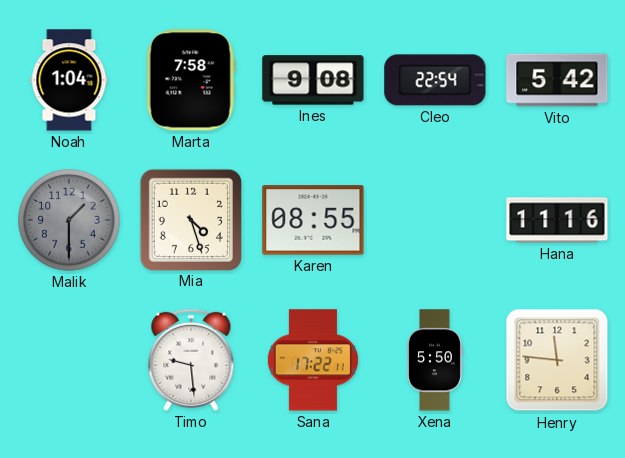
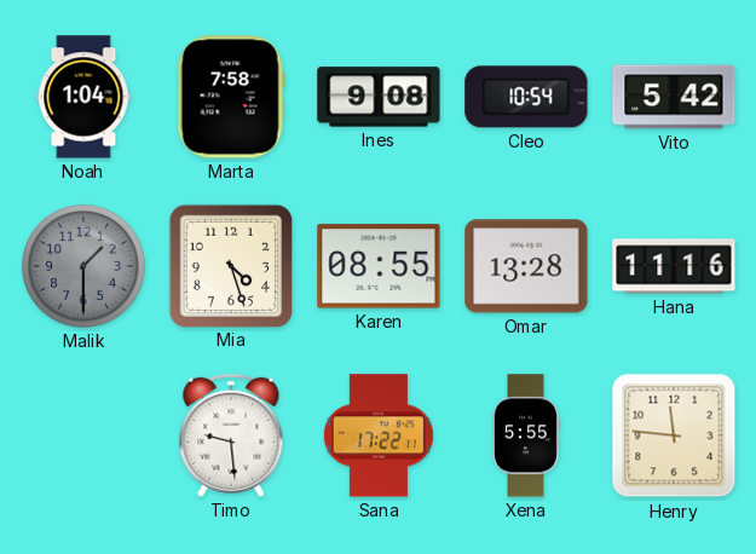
Cleo: 22:54 -> 10:54 (526, 97)
Omar: none -> 13:28 (526, 266)
Xena: 5:50 -> 5:55 (526, 435)
